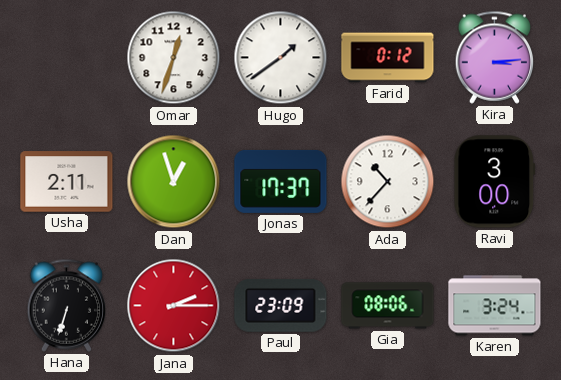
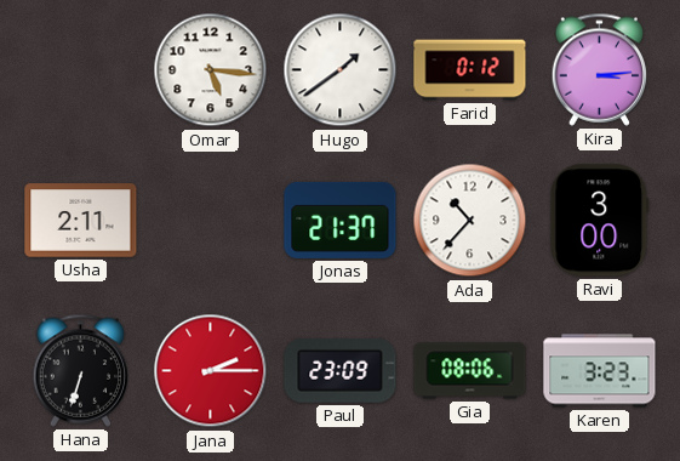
Omar: 12:33 -> 5:16 (211, 70)
Dan: 12:57 -> none (174, 182)
Jonas: 17:37 -> 21:37 (341, 220)
Karen: 3:24 -> 3:23 (600, 371)
